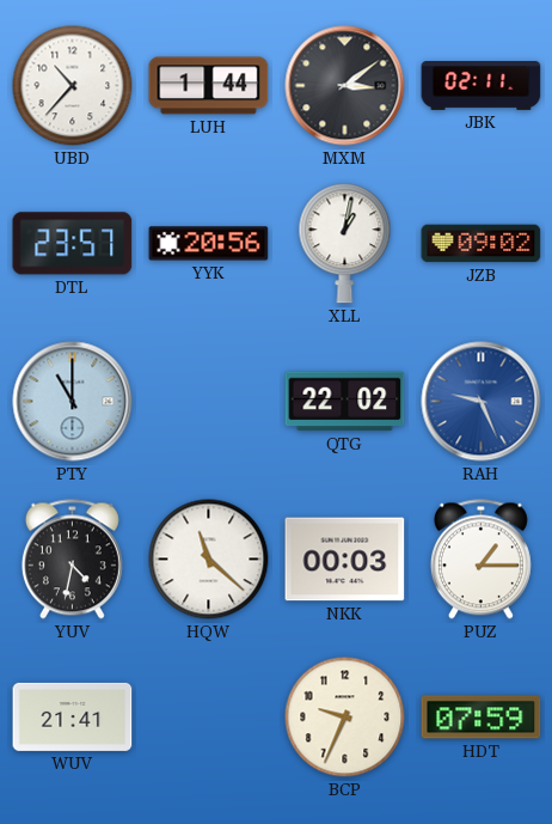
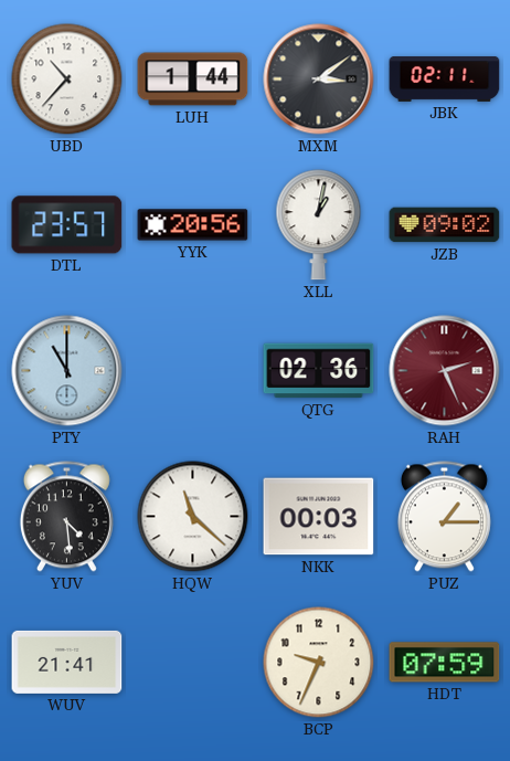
QTG: 22:02 -> 02:36 (319, 371)
RAH: 9:26 -> 2:26 (445, 371)
RAH dial: blue -> burgundy (445, 371)
YUV: 4:32 -> 4:29 (66, 517)
